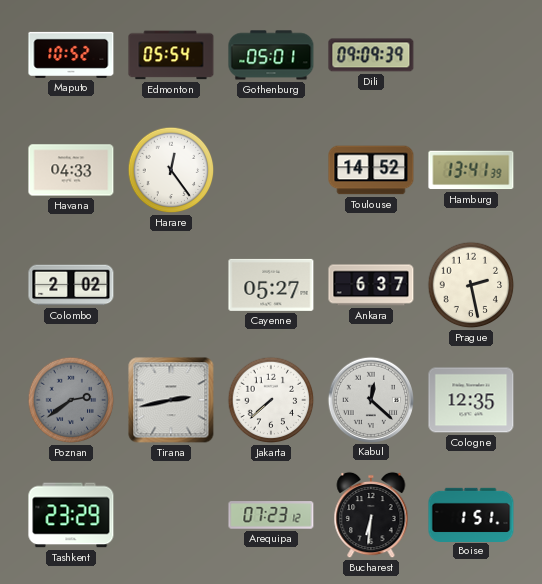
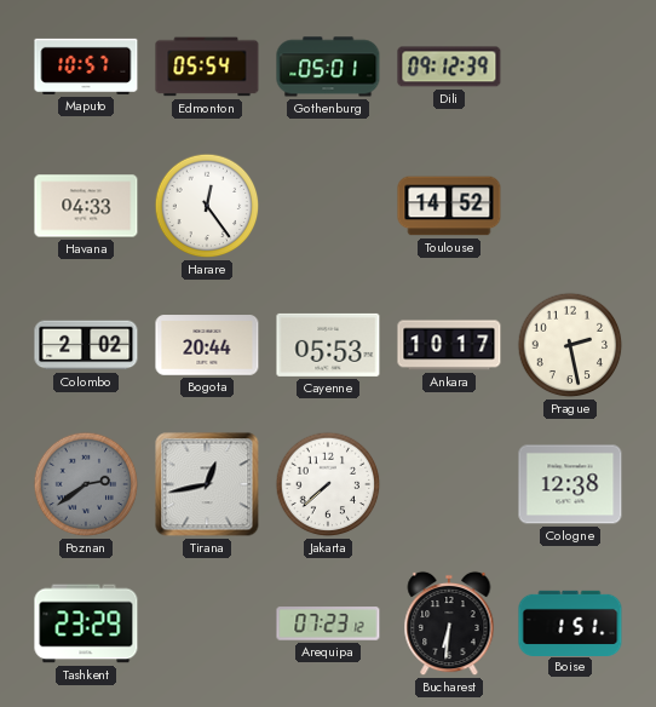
Maputo: 10:52 -> 10:57 (86, 67)
Dili: 09:09 -> 09:12 (449, 67)
Hamburg: 13:41 -> none (471, 170)
Bogota: none -> 20:44 (207, 345)
Cayenne: 05:27 -> 05:53 (328, 345)
Ankara: 6:37 -> 10:17 (449, 345)
Tirana: 2:43 -> 12:43 (207, 484)
Kabul: 12:22 -> none (370, 399)
Cologne: 12:35 -> 12:38 (570, 484)
